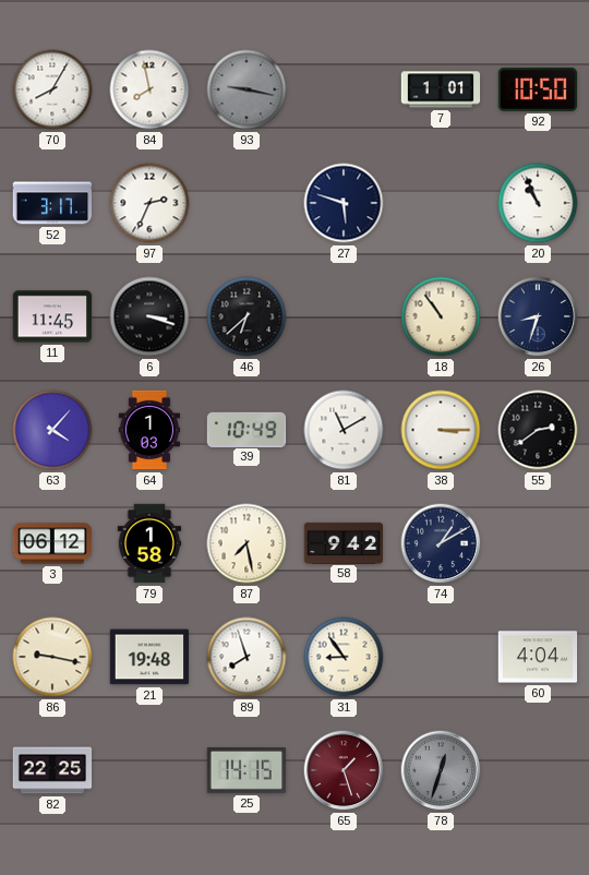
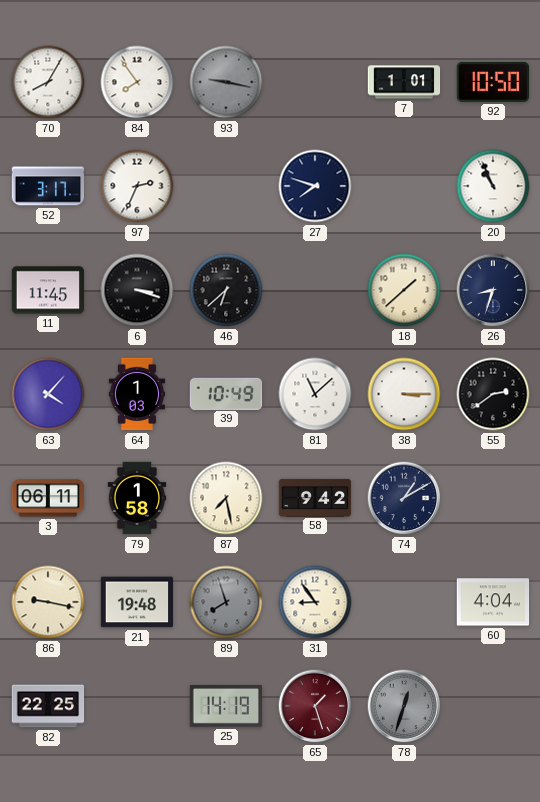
84: 7:58 -> 7:54 (137, 82)
27: 5:48 -> 7:48 (315, 186)
18: 10:54 -> 1:38 (404, 290)
81: 11:10 -> 11:08 (315, 394)
3: 06:12 -> 06:11 (48, 498)
89 dial: white -> grey (226, 602)
25: 14:15 -> 14:19 (225, 707)
